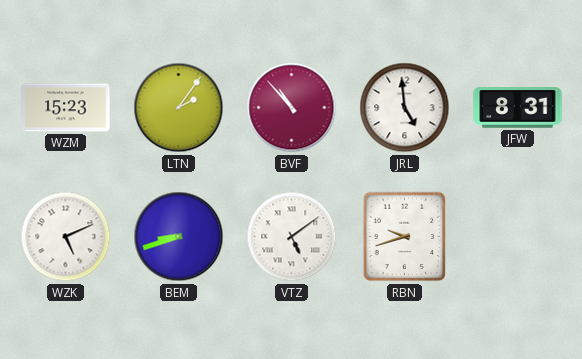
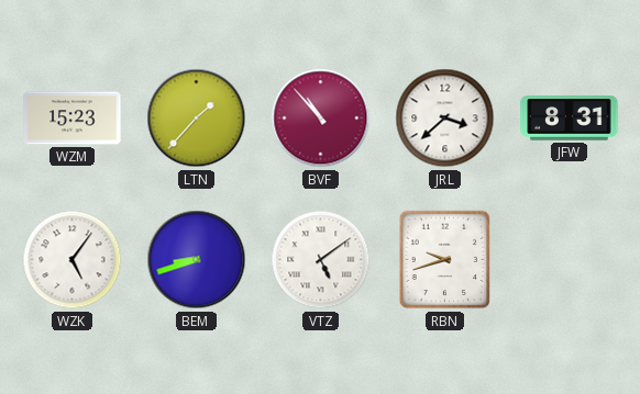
LTN: 2:06 -> 1:37 (197, 119)
JRL: 4:59 -> 3:38 (445, 119)
WZK: 5:11 -> 5:06 (73, 260)
